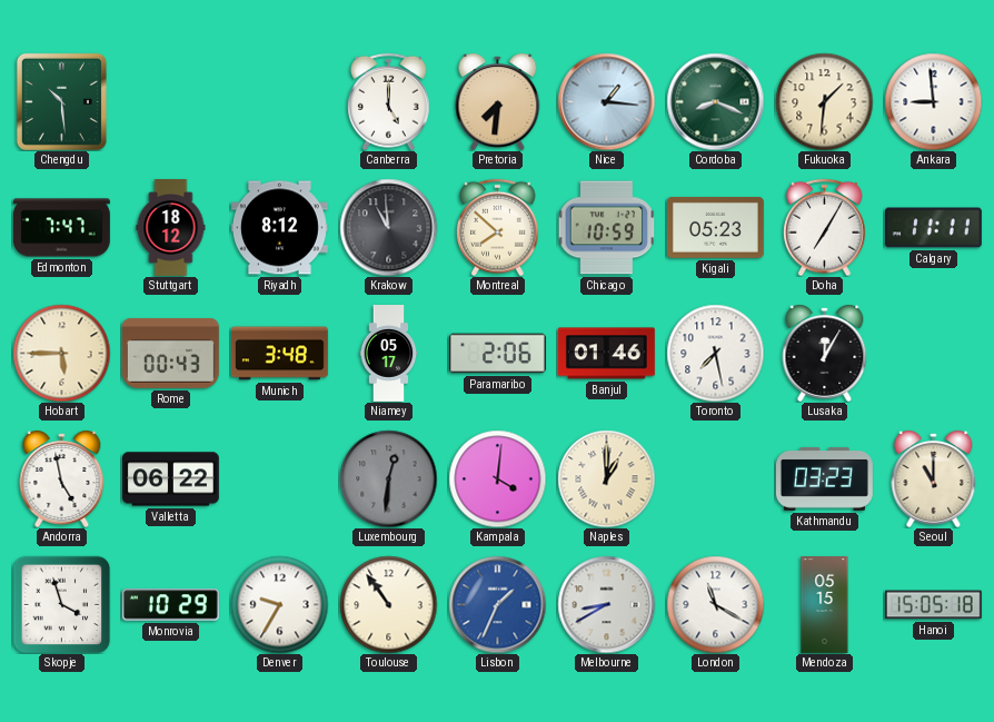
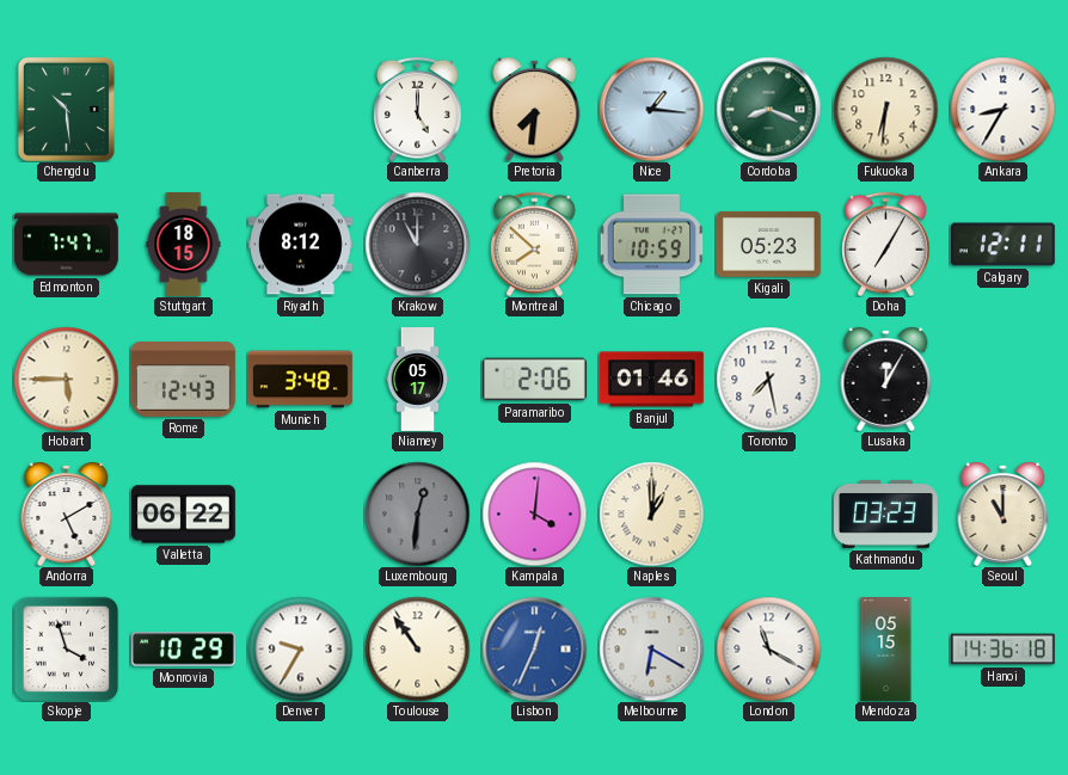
Fukuoka: 1:31 -> 6:31 (885, 109)
Ankara: 8:59 -> 8:35 (1002, 109)
Stuttgart: 18:12 -> 18:15 (184, 245)
Krakow: 10:59 -> 11:00 (417, 244)
Calgary: 11:11 -> 12:11 (1002, 245)
Rome: 00:43 -> 12:43 (183, 379)
Andorra: 4:58 -> 5:10 (67, 513)
Lisbon: 1:34 -> 12:34 (534, 648)
Melbourne: 8:40 -> 6:20 (651, 648)
Hanoi: 15:05 -> 14:36 (1002, 650)
